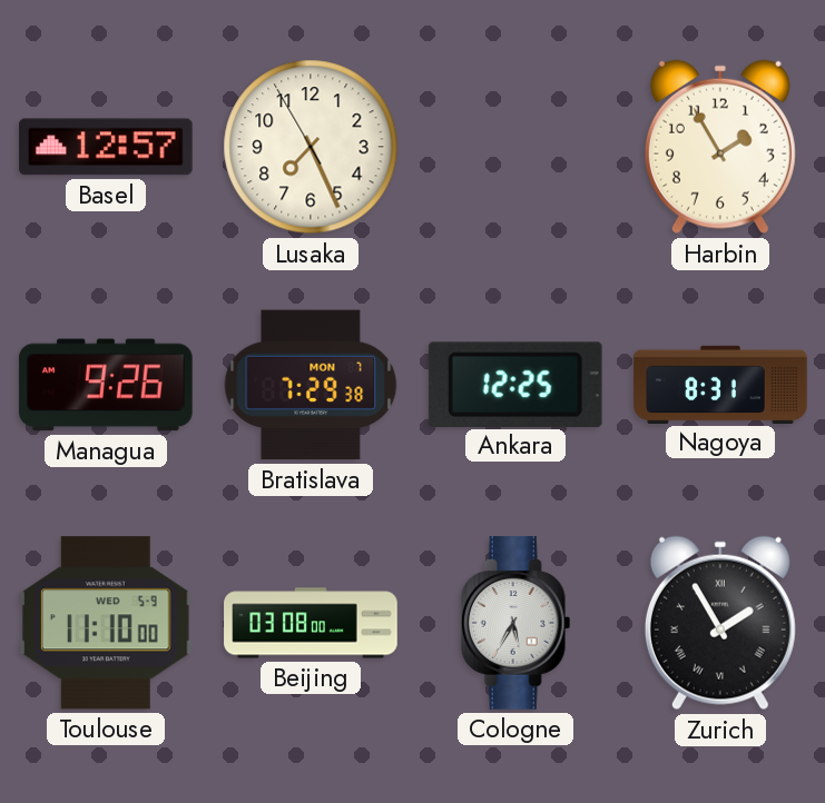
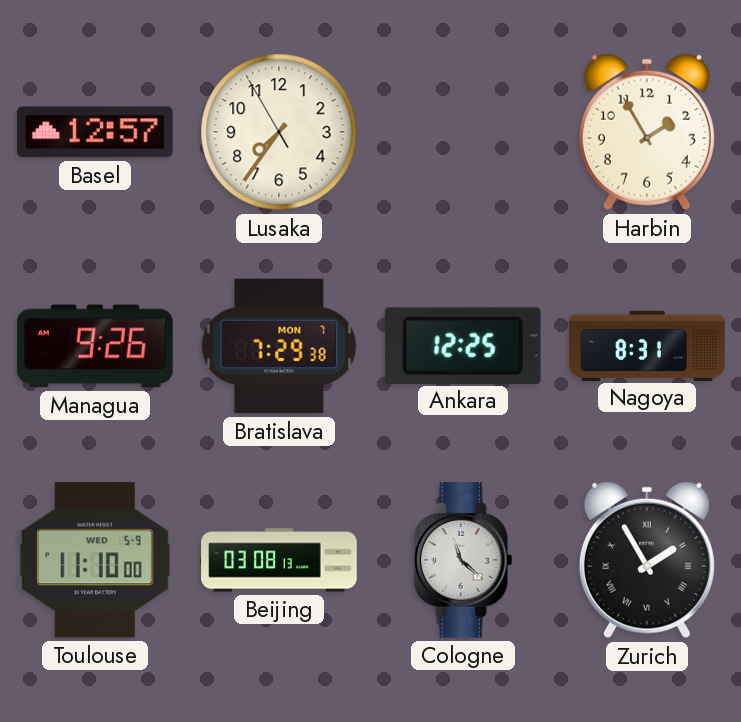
Lusaka: 7:25 -> 7:35 (279, 132)
Beijing: 03:08:00 -> 03:08:13 (279, 560)
Cologne: 5:35 -> 11:22 (463, 560)
